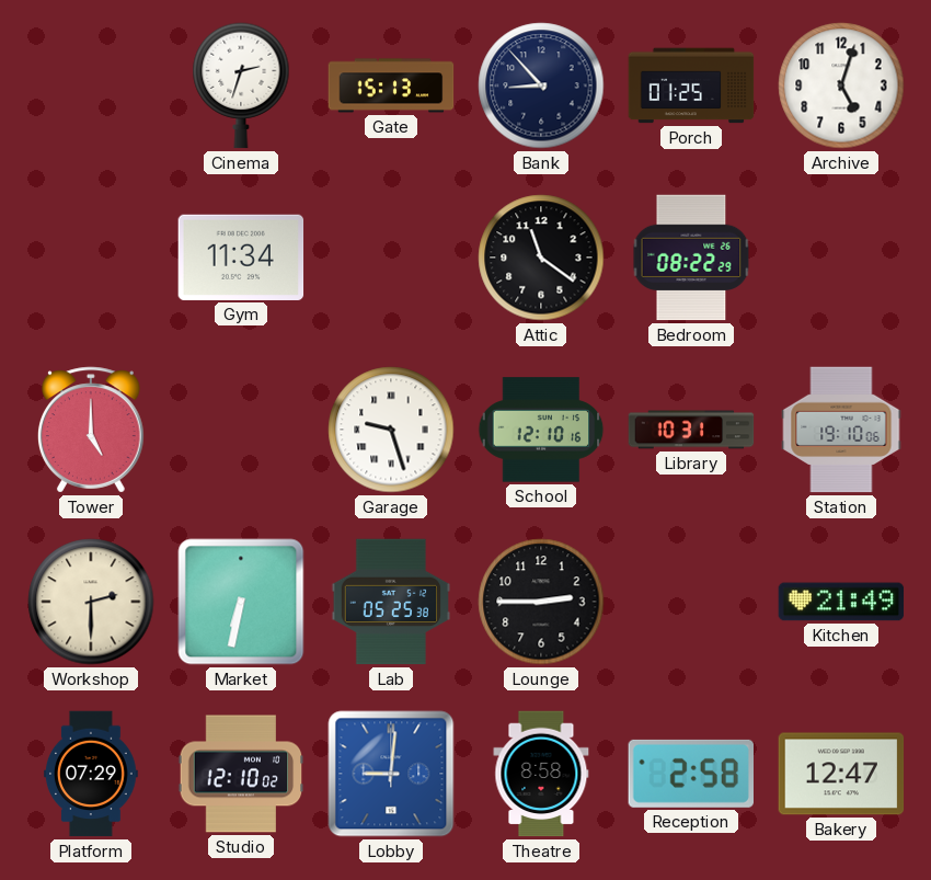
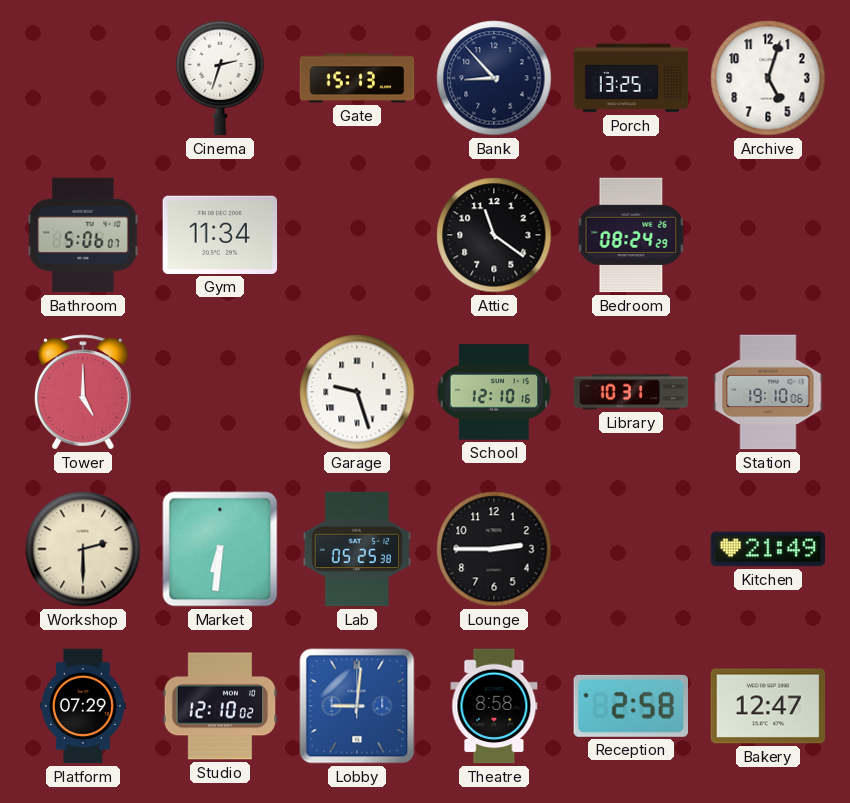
Porch: 01:25 -> 13:25 (631, 78)
Bathroom: none -> 5:06 (83, 235)
Bedroom: 08:22 -> 08:24 (631, 235)
Market: 6:32 -> 6:31 (220, 549)
